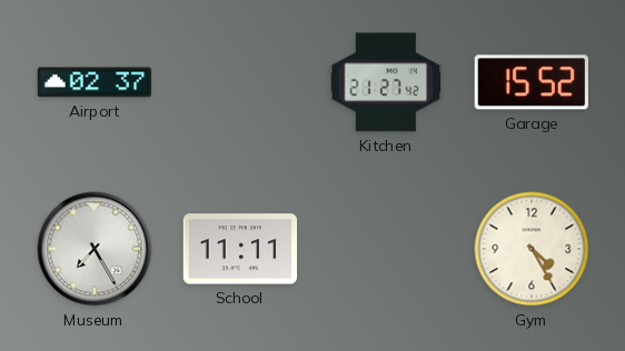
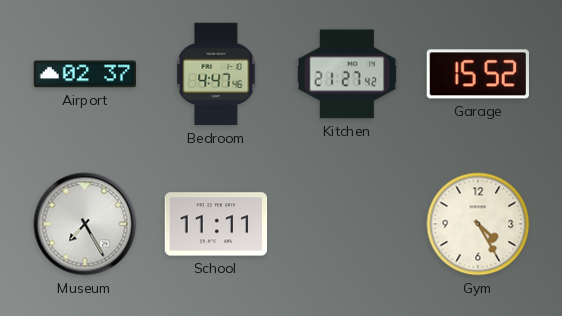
Bedroom: none -> 4:47 (216, 74)
